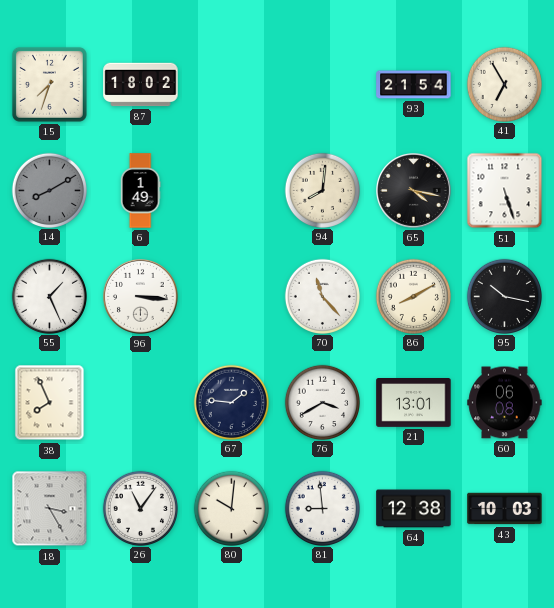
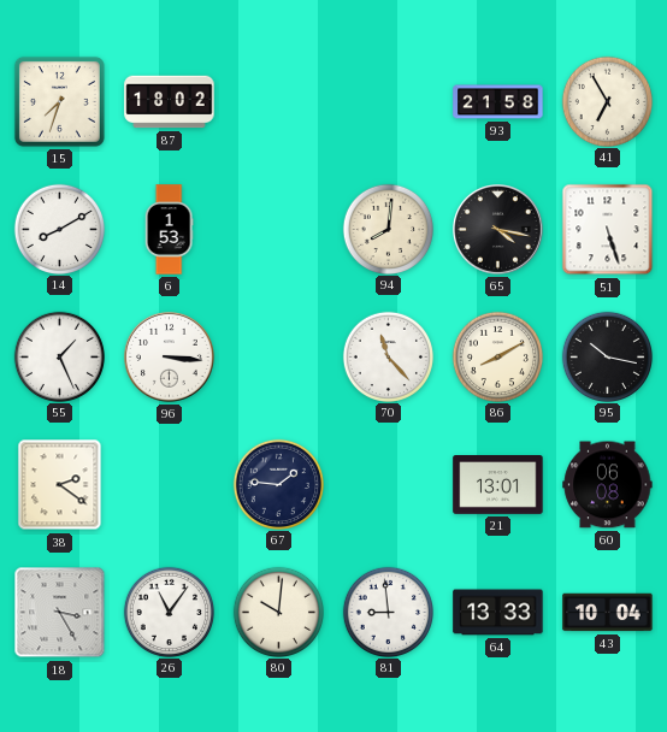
93: 21:54 -> 21:58 (498, 102)
14 dial: grey -> white (59, 229)
6: 1:49 -> 1:53 (169, 230)
38: 7:56 -> 2:21 (60, 485)
76: 3:40 -> none (322, 402)
64: 12:38 -> 13:33 (498, 613)
43: 10:03 -> 10:04 (608, 613)
